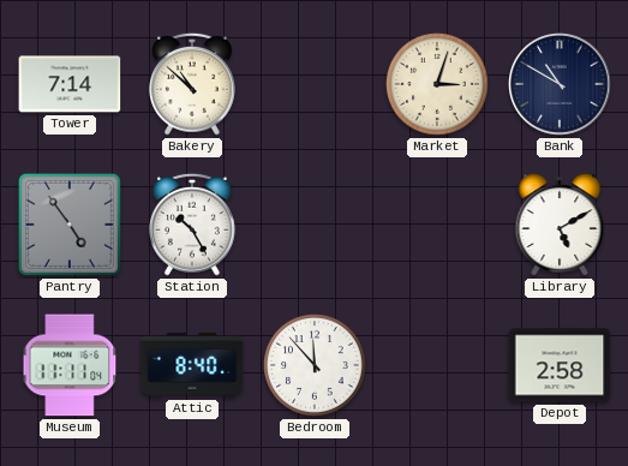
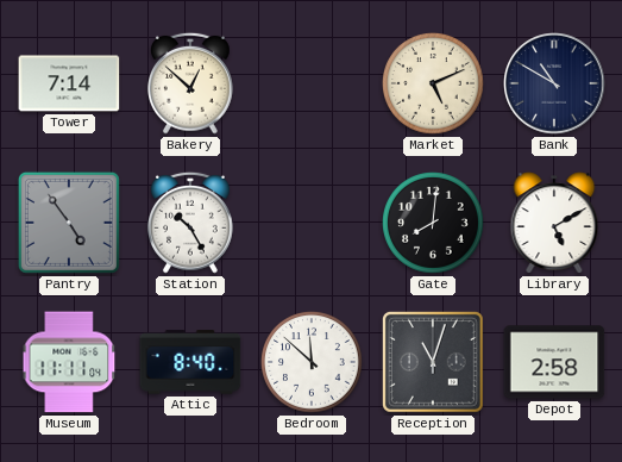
Bakery: 10:52 -> 12:52 (191, 83)
Market: 3:03 -> 5:11 (434, 85)
Gate: none -> 8:01 (434, 224)
Bedroom: 11:53 -> 11:52 (313, 363)
Reception: none -> 11:03 (433, 362)
